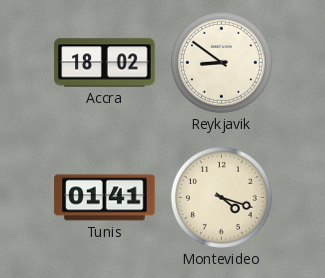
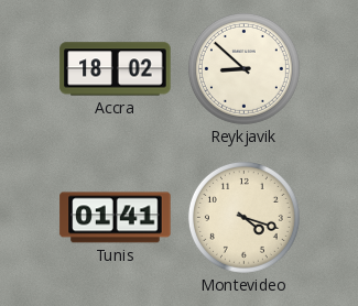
Reykjavik: 8:51 -> 8:52 (243, 68)
